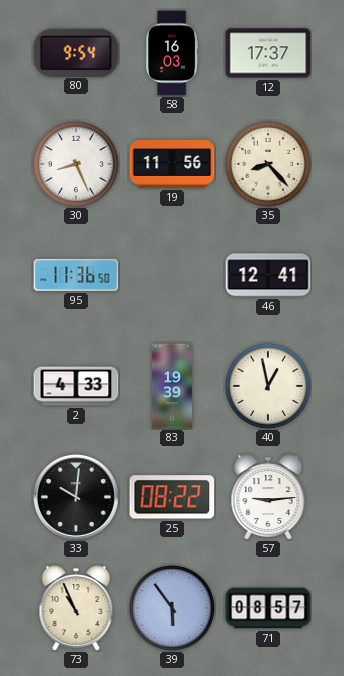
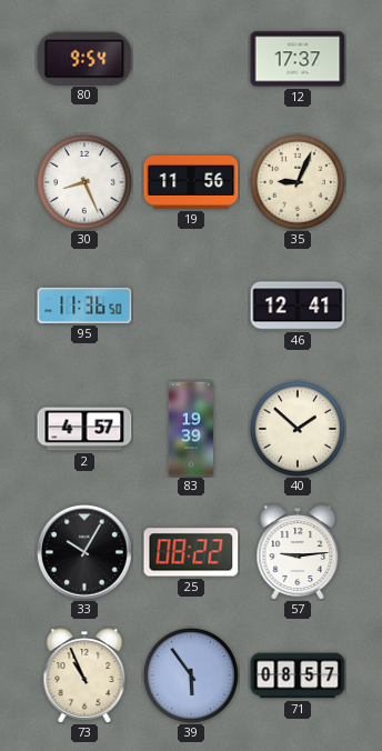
58: 16:03 -> none (172, 53)
35: 8:23 -> 9:04 (298, 182)
2: 4:33 -> 4:57 (84, 429)
40: 12:58 -> 1:52 (298, 429)
33: 10:01 -> 10:05 (86, 553)
